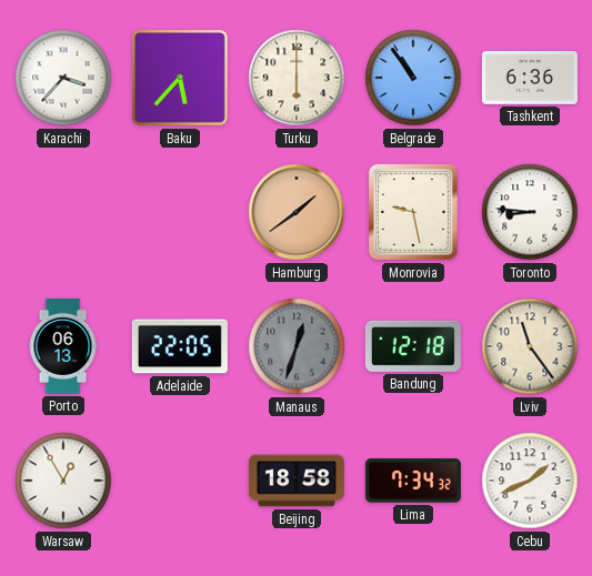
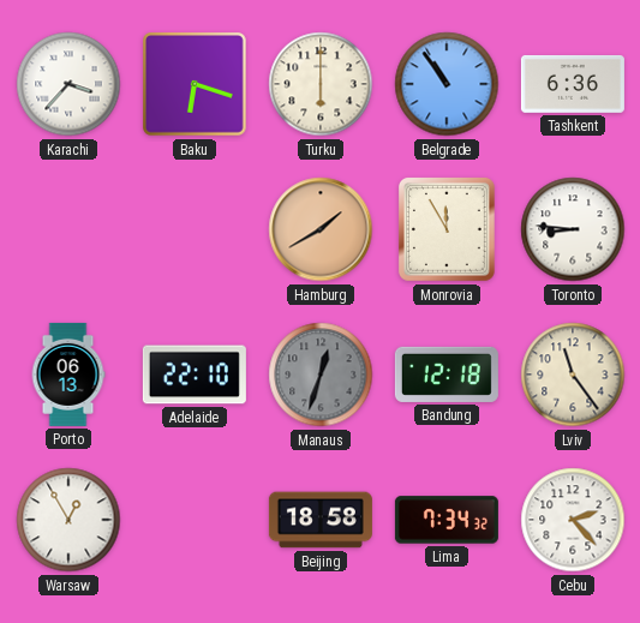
Baku: 5:37 -> 6:18 (196, 85)
Hamburg: 1:39 -> 1:40 (321, 229)
Monrovia: 9:28 -> 11:55 (447, 229)
Adelaide: 22:05 -> 22:10 (195, 375)
Cebu: 1:41 -> 2:23 (573, 520)
